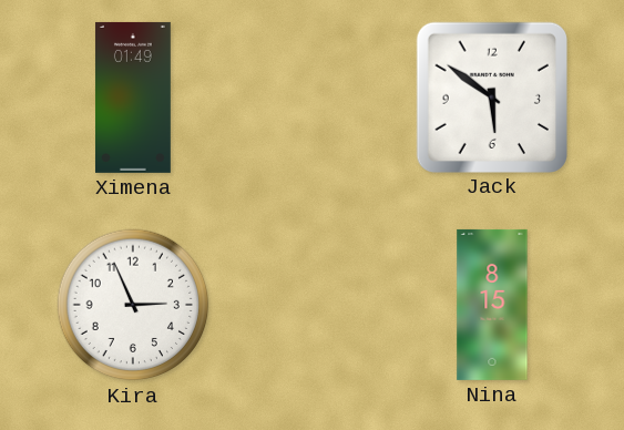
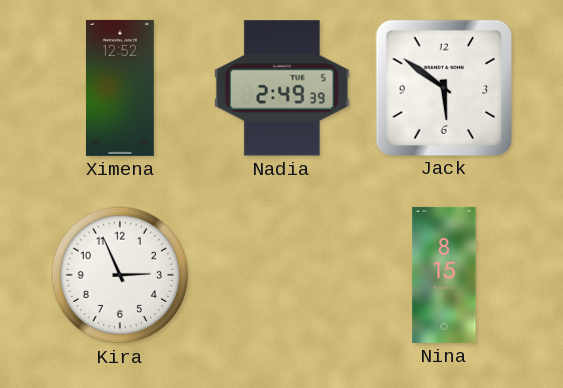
Ximena: 01:49 -> 12:52 (120, 88)
Nadia: none -> 2:49 (282, 88)
